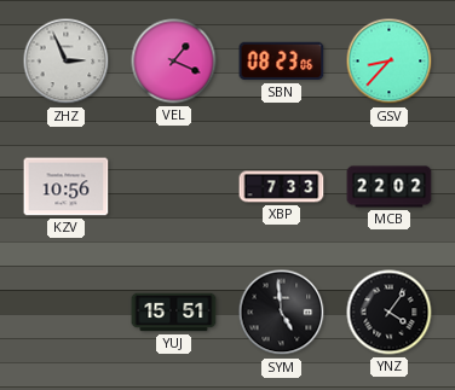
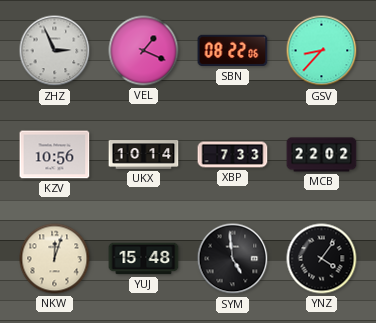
SBN: 08:23 -> 08:22 (233, 51)
UKX: none -> 10:14 (144, 155)
NKW: none -> 12:03 (55, 259)
YUJ: 15:51 -> 15:48 (144, 259)
